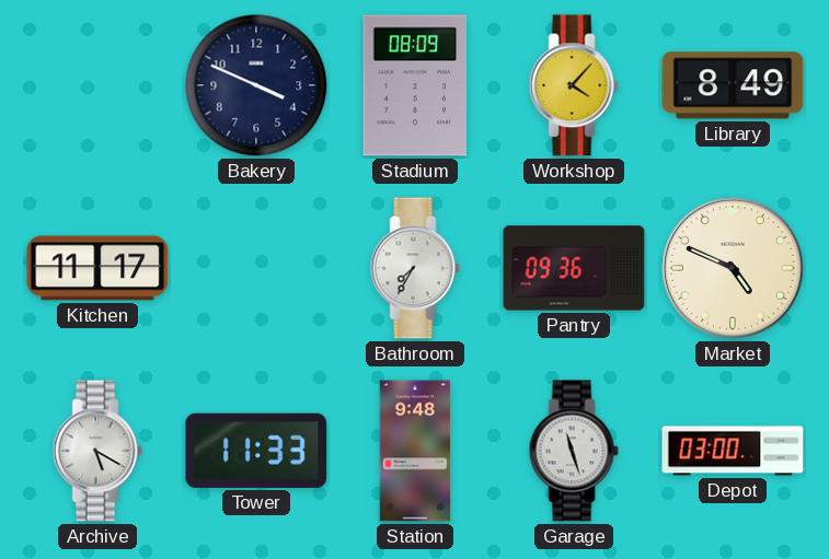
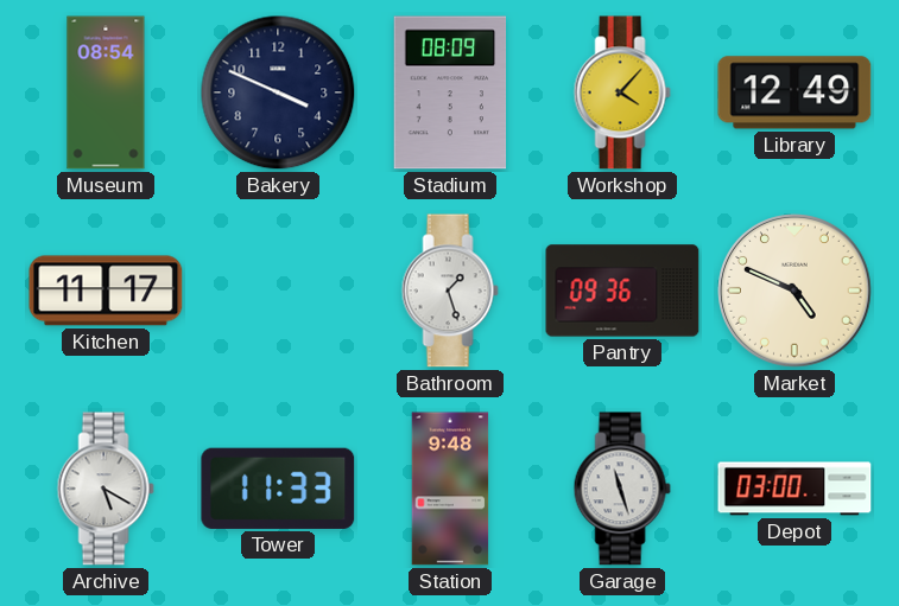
Museum: none -> 08:54 (106, 93)
Library: 8:49 -> 12:49 (794, 93)
Bathroom: 7:35 -> 1:27 (450, 291)
